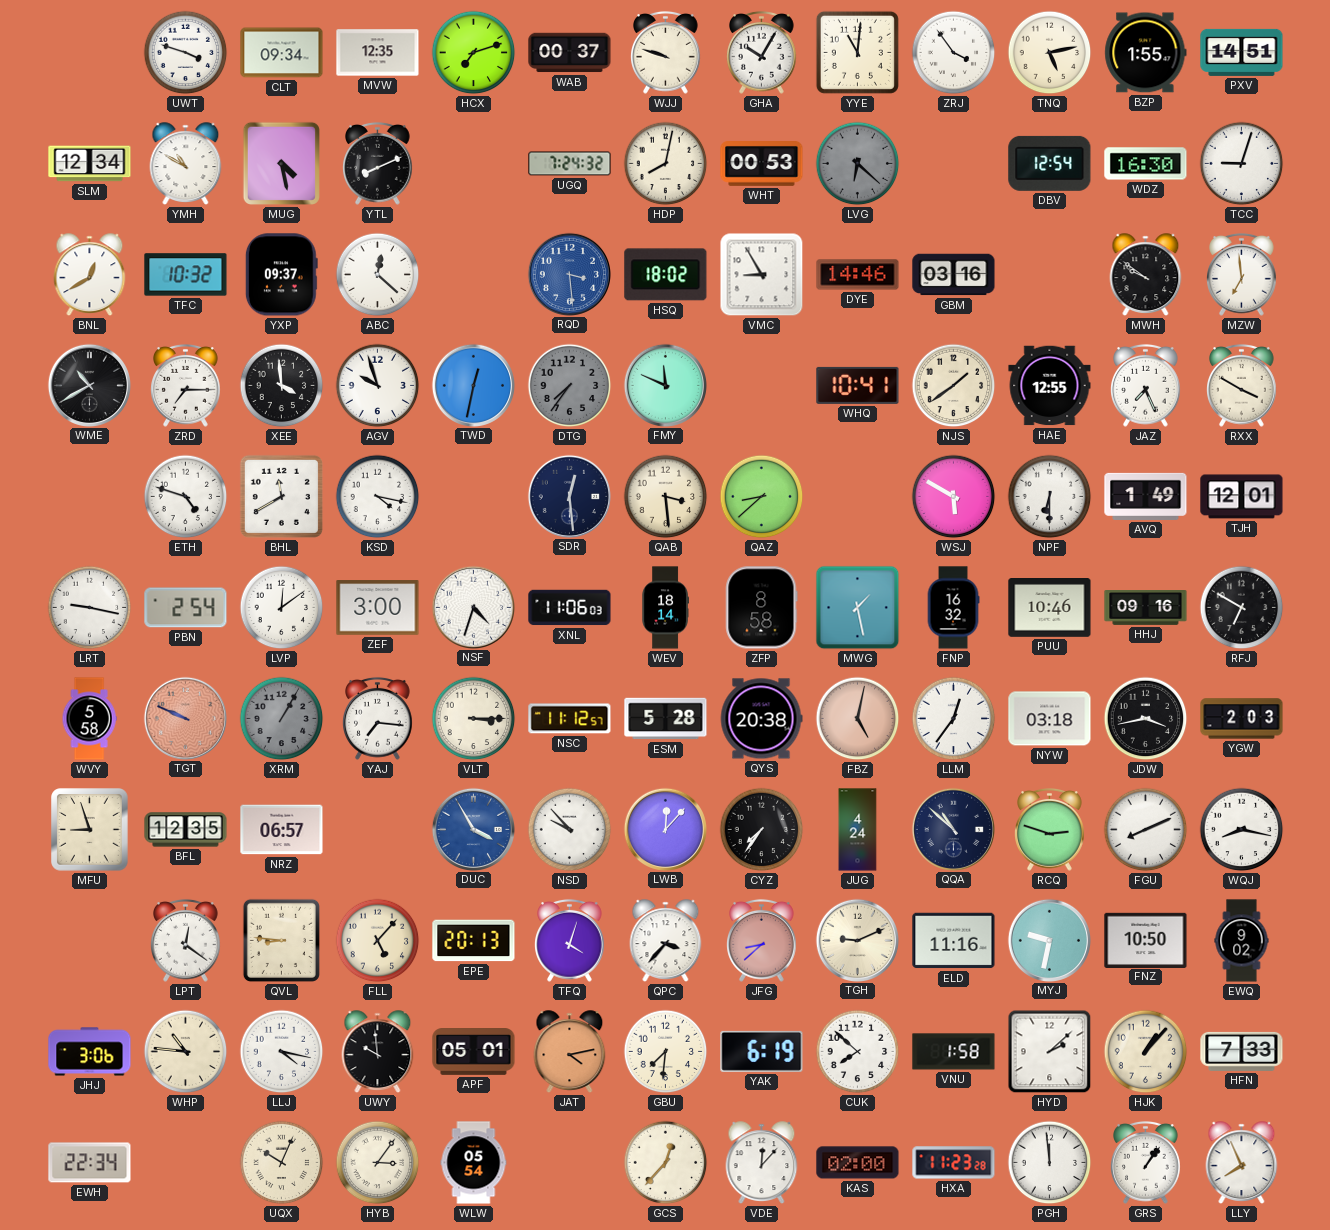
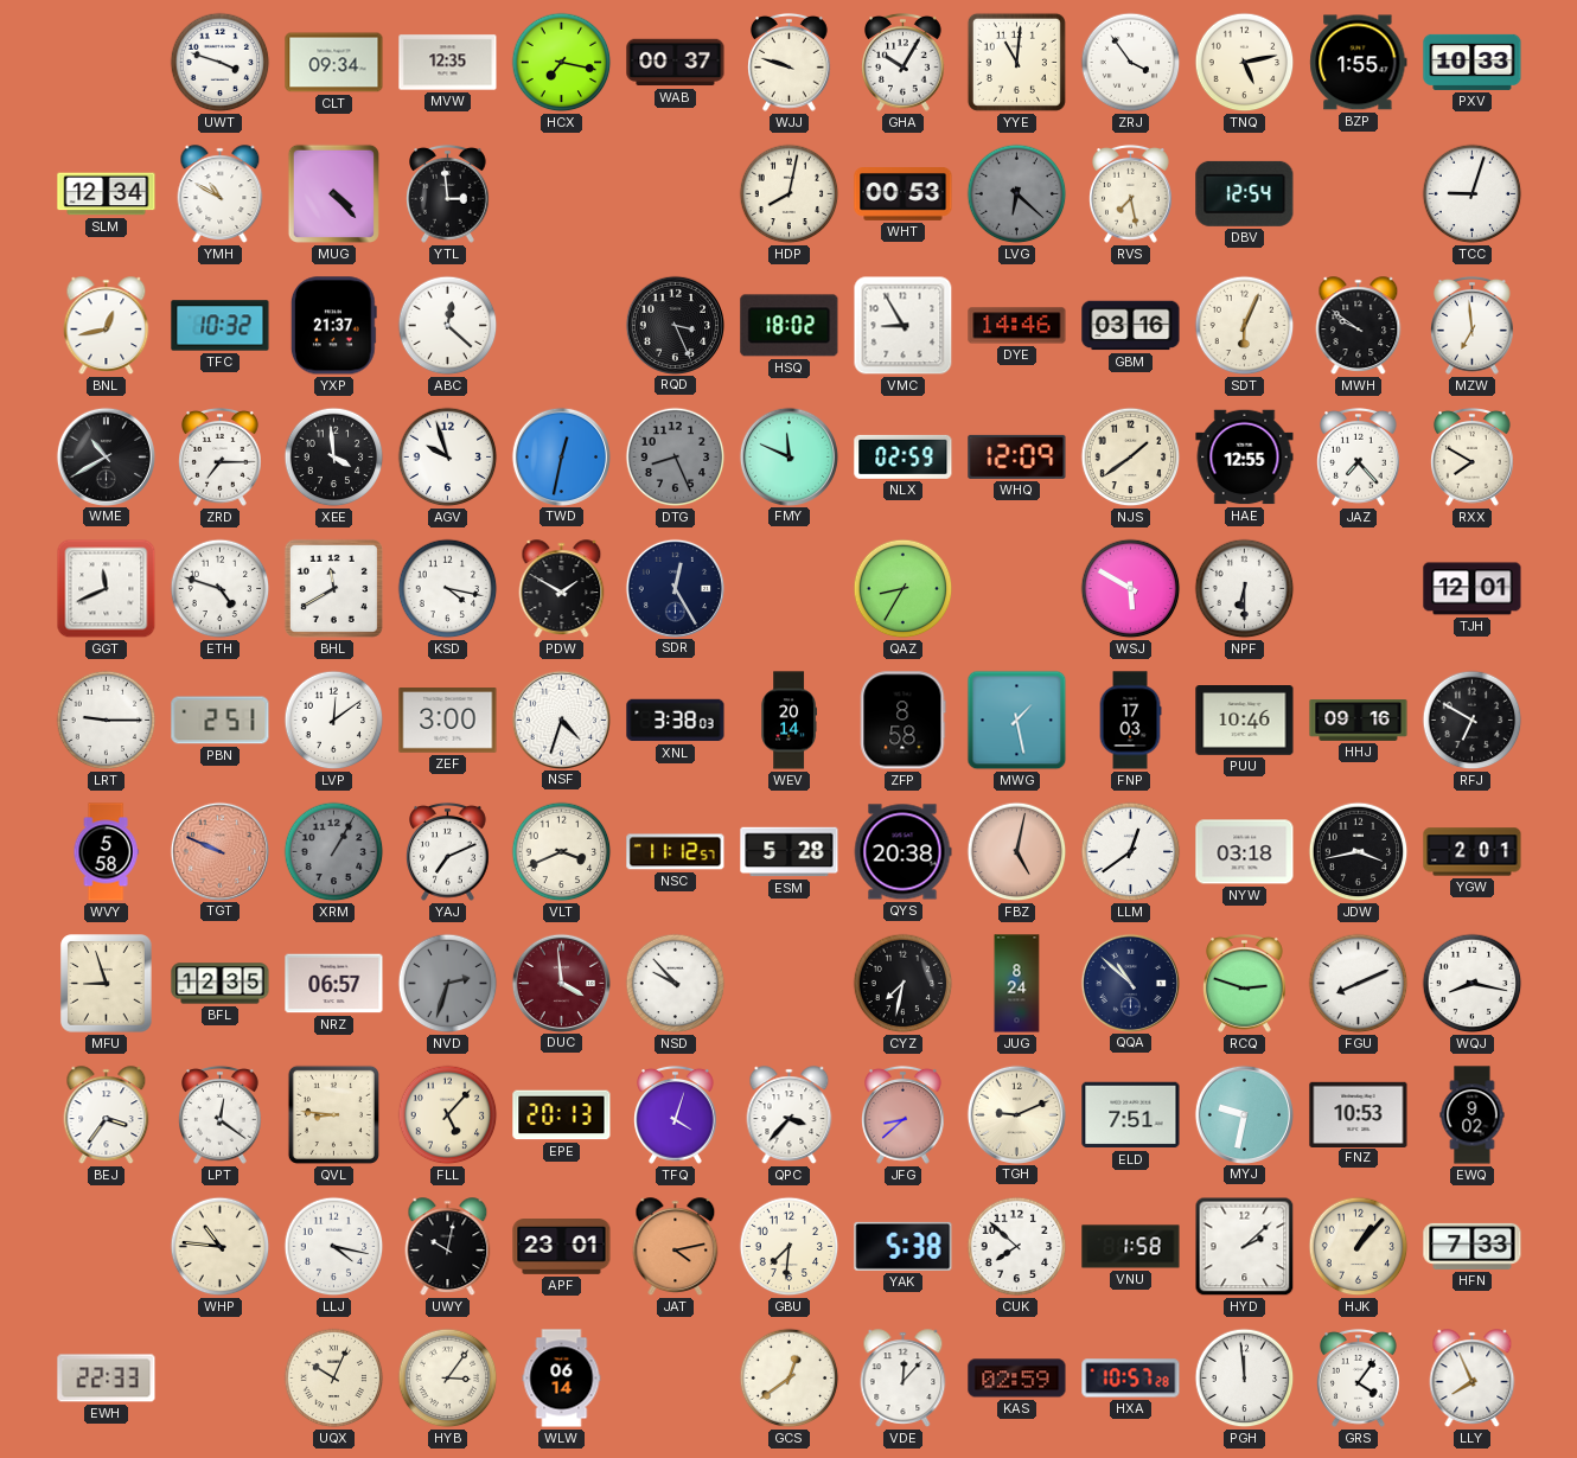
HCX: 7:12 -> 7:17 (562, 63)
PXV: 14:51 -> 10:33 (1473, 62)
MUG: 4:28 -> 4:23 (333, 193)
YTL: 8:11 -> 2:59 (448, 193)
UGQ: 7:24 -> none (570, 164)
RVS: none -> 7:28 (1131, 193)
WDZ: 16:30 -> none (1146, 164)
BNL: 12:40 -> 12:43 (107, 326)
YXP: 09:37 -> 21:37 (333, 326)
RQD: 3:29 -> 3:26 (675, 325)
RQD dial: blue -> black (675, 325)
SDT: none -> 6:04 (1245, 326)
DTG: 7:36 -> 8:26 (676, 458)
NLX: none -> 02:59 (904, 456)
WHQ: 10:41 -> 12:09 (1017, 456)
JAZ: 7:26 -> 7:23 (1359, 456)
RXX: 3:50 -> 7:50 (1473, 456)
GGT: none -> 11:41 (107, 589)
PDW: none -> 1:50 (562, 589)
SDR: 12:29 -> 12:25 (675, 588)
QAB: 3:29 -> none (666, 497)
QAZ: 8:38 -> 8:35 (904, 589)
AVQ: 1:49 -> none (1146, 496)
LRT: 9:17 -> 9:15 (107, 721)
PBN: 2:54 -> 2:51 (221, 721)
XNL: 11:06 -> 3:38 (676, 721)
WEV: 18:14 -> 20:14 (788, 721)
FNP: 16:32 -> 17:03 (1130, 721)
YAJ: 7:16 -> 7:11 (448, 851)
VLT: 3:15 -> 3:41 (562, 852)
LLM: 12:36 -> 12:39 (1131, 852)
YGW: 2:03 -> 2:01 (1473, 852)
NVD: none -> 2:33 (448, 984)
DUC: 3:55 -> 3:59 (561, 983)
DUC dial: blue -> burgundy (561, 983)
LWB: 12:07 -> none (665, 829)
CYZ: 7:36 -> 7:32 (904, 984)
JUG: 4:24 -> 8:24 (1017, 984)
BEJ: none -> 3:36 (107, 1115)
ELD: 11:16 -> 7:51 (1131, 1115)
FNZ: 10:50 -> 10:53 (1359, 1114)
JHJ: 3:06 -> none (90, 1052)
UWY: 9:59 -> 10:02 (448, 1247)
APF: 05:01 -> 23:01 (562, 1247)
YAK: 6:19 -> 5:38 (904, 1246)
EWH: 22:34 -> 22:33 (107, 1379)
WLW: 05:54 -> 06:14 (562, 1379)
GCS: 12:37 -> 12:39 (790, 1379)
KAS: 02:00 -> 02:59 (1017, 1379)
HXA: 11:23 -> 10:57 (1131, 1379)
GRS: 1:06 -> 4:06 (1359, 1377)
